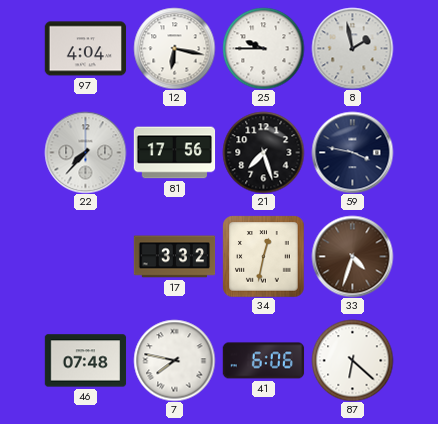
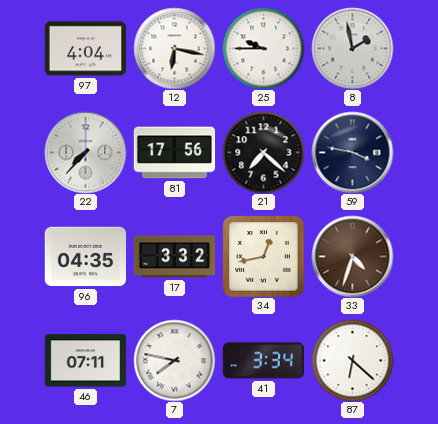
21: 7:27 -> 7:22 (263, 152)
96: none -> 04:35 (85, 257)
34: 12:32 -> 12:43 (263, 256)
46: 07:48 -> 07:11 (85, 361)
41: 6:06 -> 3:34 (263, 361)
